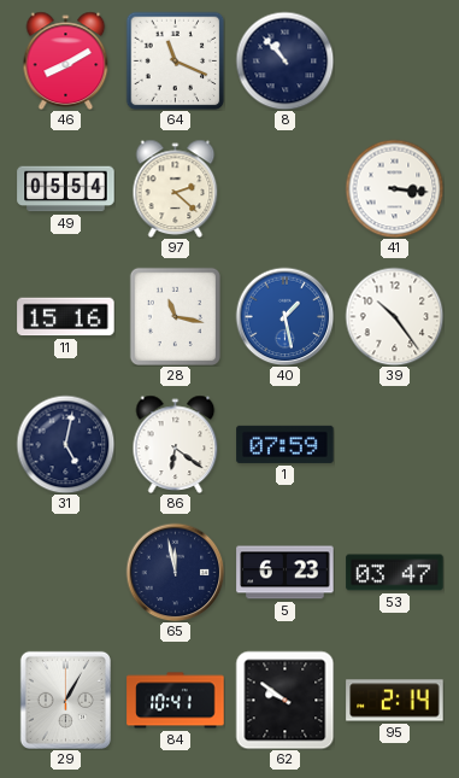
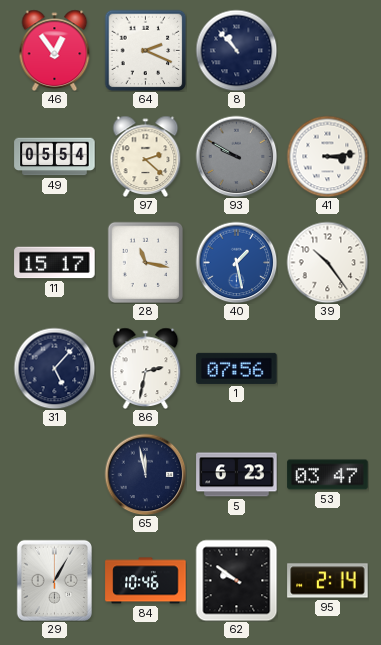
46: 8:10 -> 12:54 (55, 50)
64: 11:19 -> 2:19 (145, 50)
93: none -> 9:50 (236, 156)
41: 3:16 -> 3:14 (327, 156)
11: 15:16 -> 15:17 (55, 263)
31: 5:02 -> 5:07 (54, 368)
86: 6:21 -> 2:32 (146, 368)
1: 07:59 -> 07:56 (237, 368)
84: 10:41 -> 10:46 (146, 581)
